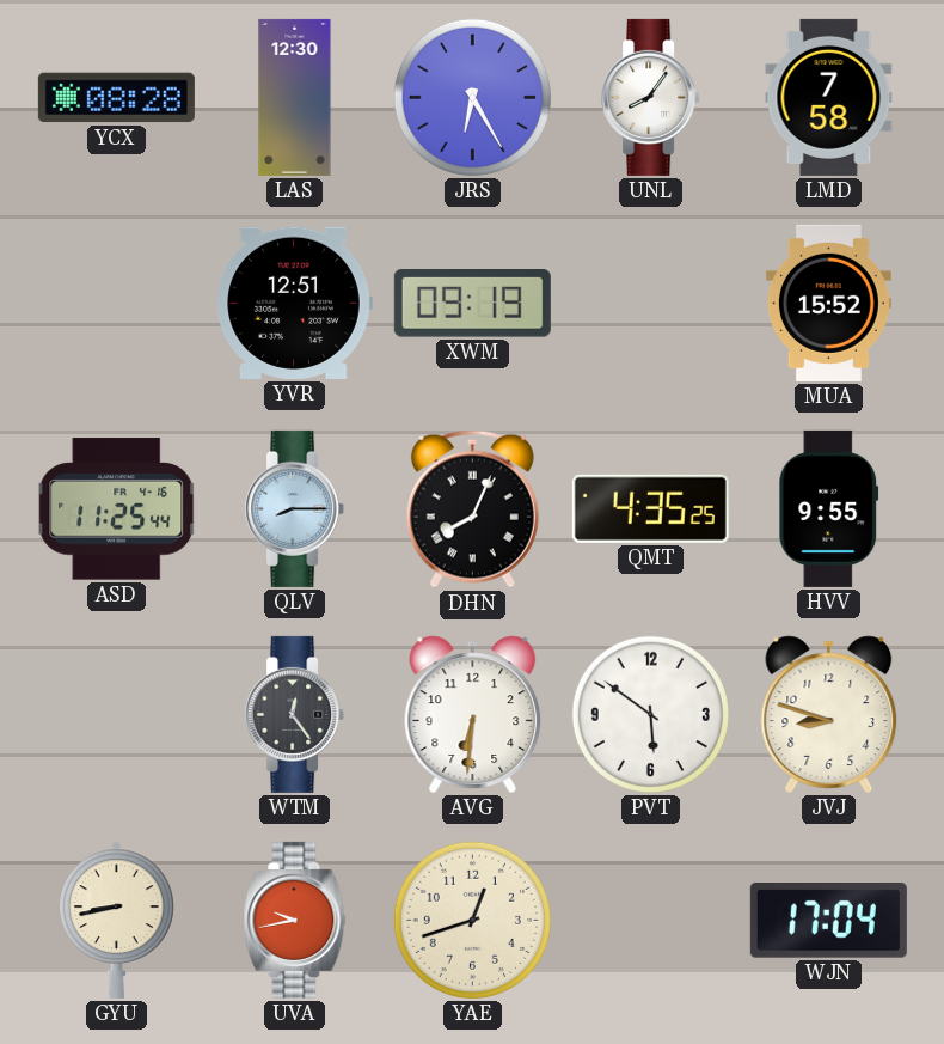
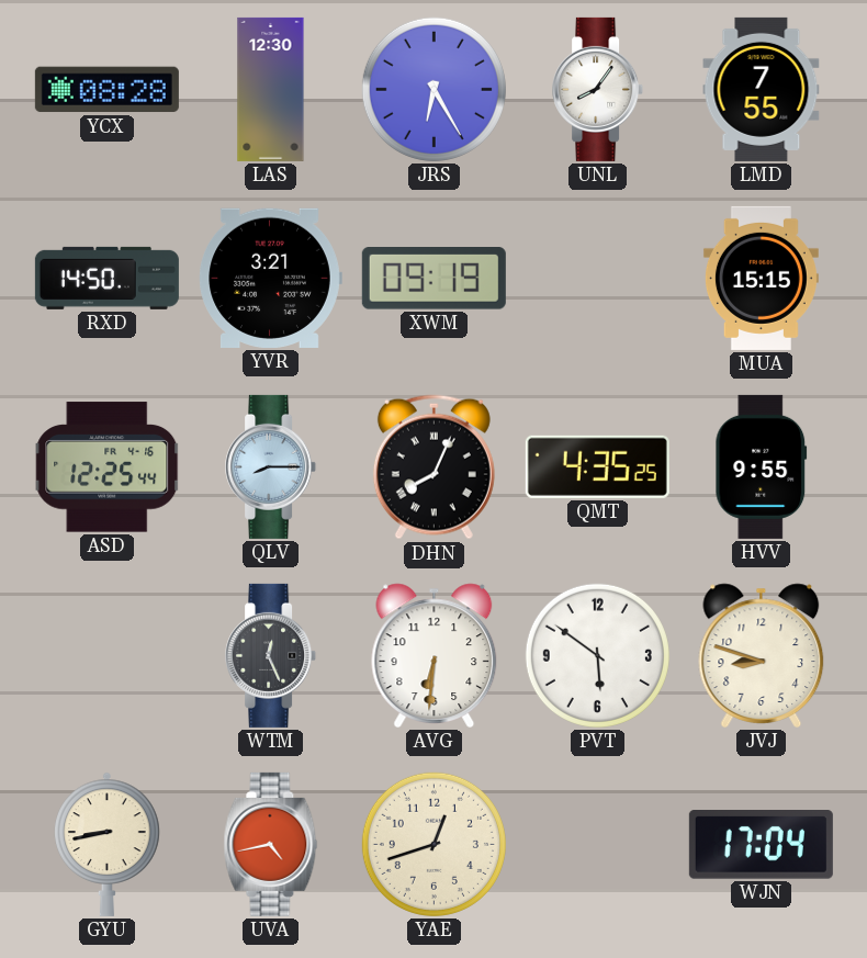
LMD: 7:58 -> 7:55 (762, 89)
RXD: none -> 14:50 (106, 278)
YVR: 12:51 -> 3:21 (270, 278)
MUA: 15:52 -> 15:15 (761, 278)
ASD: 11:25 -> 12:25 (108, 467)
WTM: 12:24 -> 12:26 (271, 655)
UVA: 9:43 -> 4:43 (271, 844)
